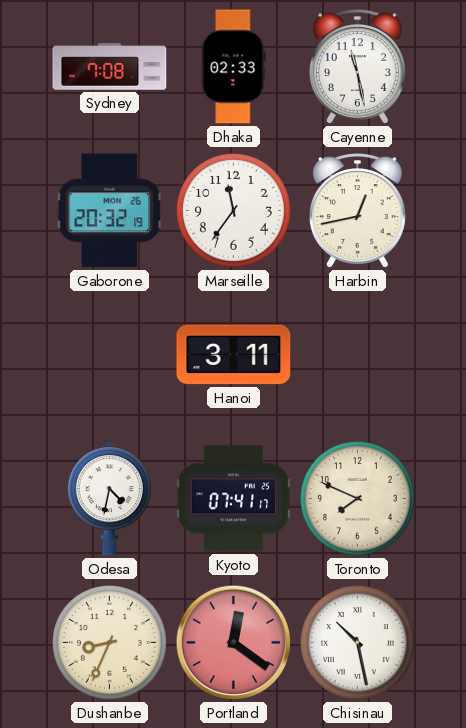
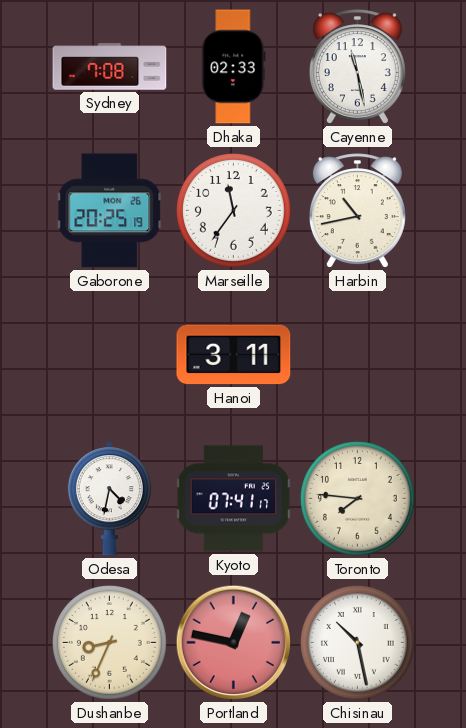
Gaborone: 20:32 -> 20:25 (110, 211)
Harbin: 12:43 -> 10:43 (357, 211)
Toronto: 7:49 -> 7:46 (357, 498)
Portland: 12:21 -> 12:47 (234, 643)
